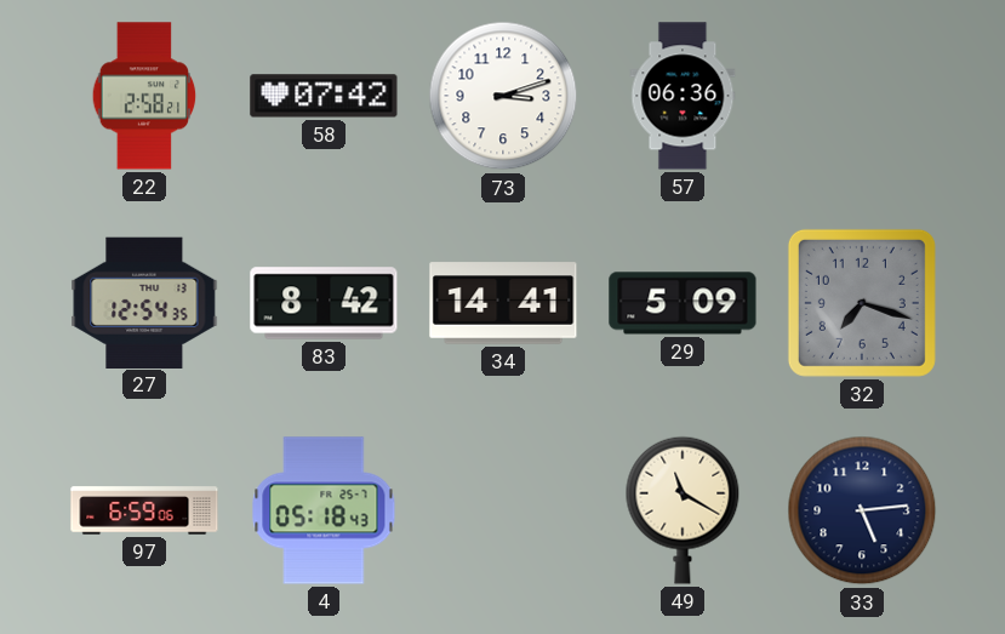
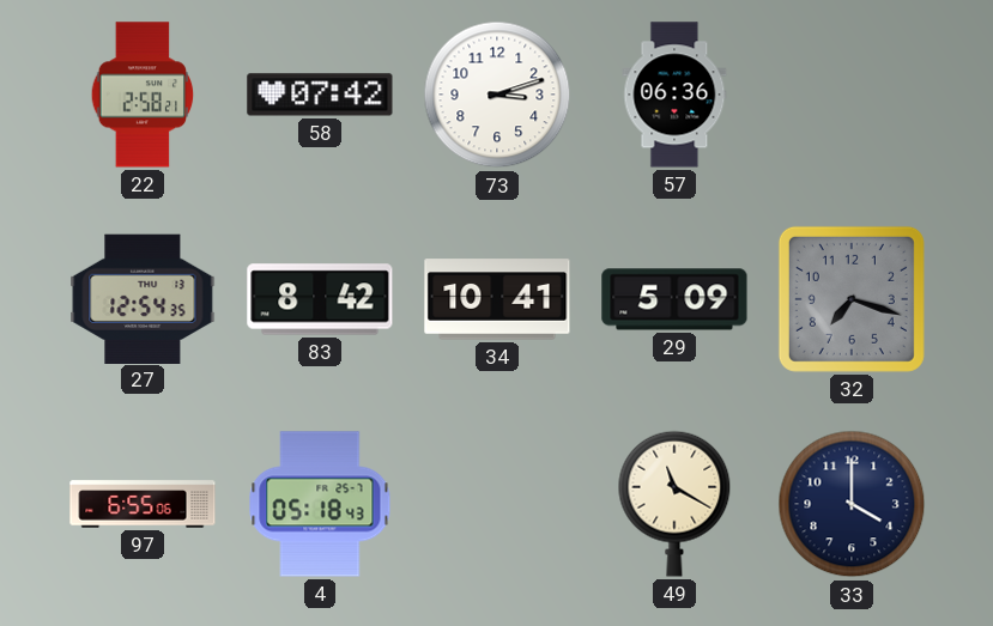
34: 14:41 -> 10:41 (497, 299)
97: 6:59 -> 6:55 (143, 504)
33: 5:14 -> 4:00 (852, 504)
